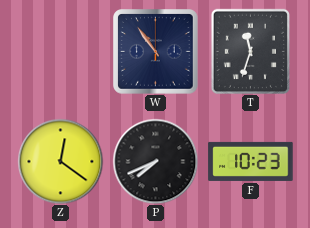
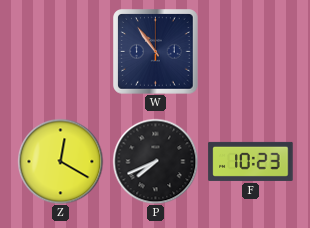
T: 11:33 -> none (250, 51)
Z: 12:21 -> 12:20 (60, 161)
